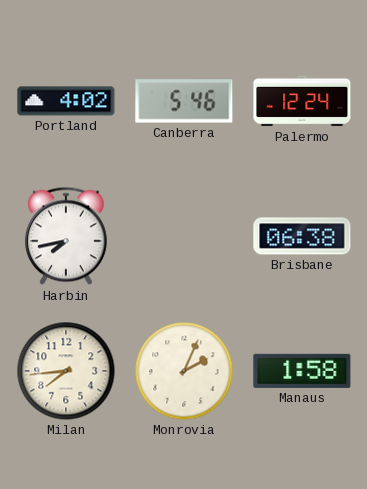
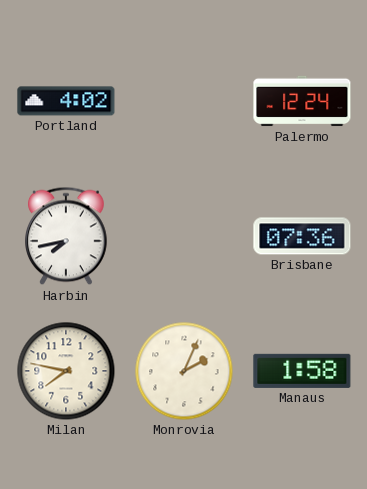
Canberra: 5:46 -> none (184, 101)
Brisbane: 06:38 -> 07:36 (302, 236)
Milan: 7:44 -> 7:47 (66, 371)
